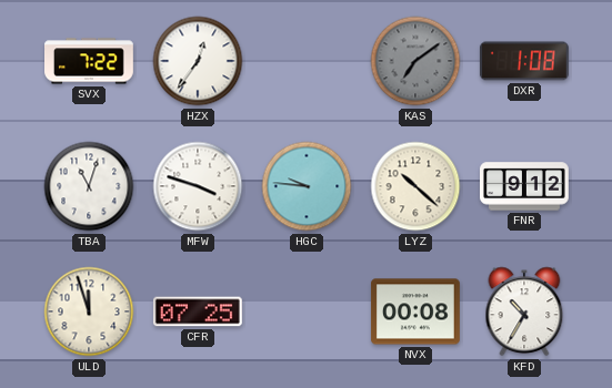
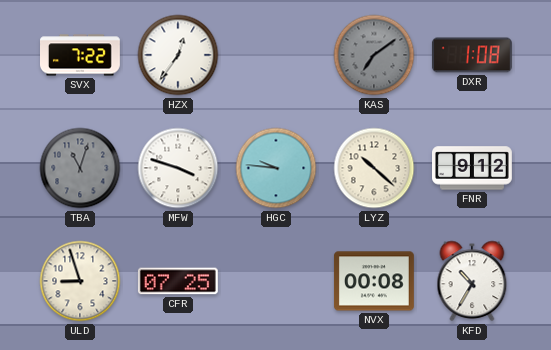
TBA dial: white -> grey (80, 168)
ULD: 11:57 -> 8:57 (80, 281)
